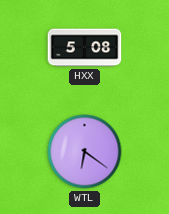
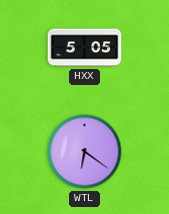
HXX: 5:08 -> 5:05 (85, 48)
